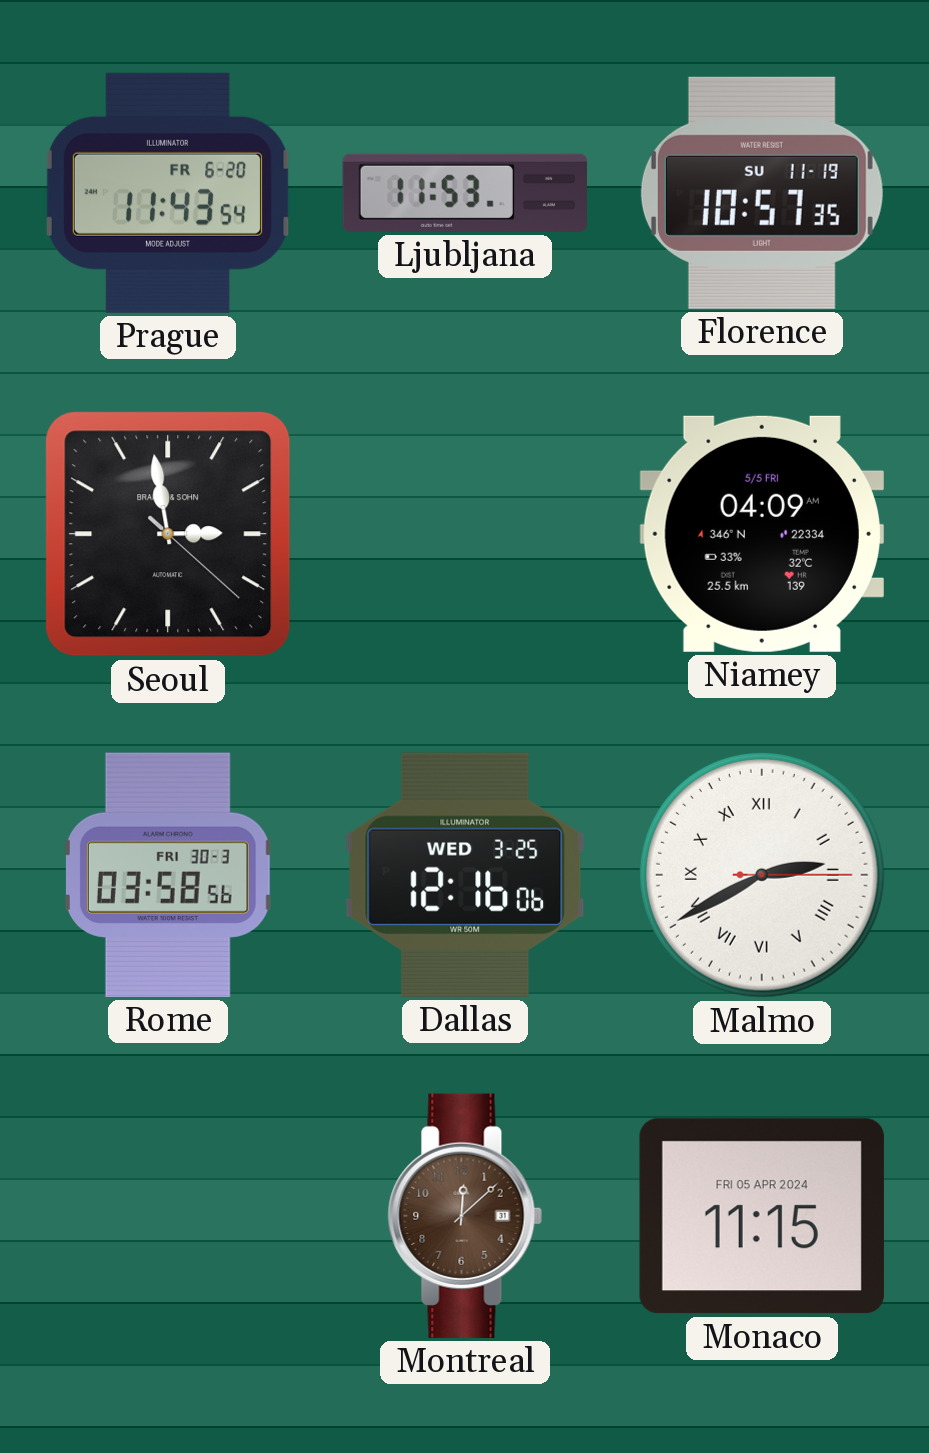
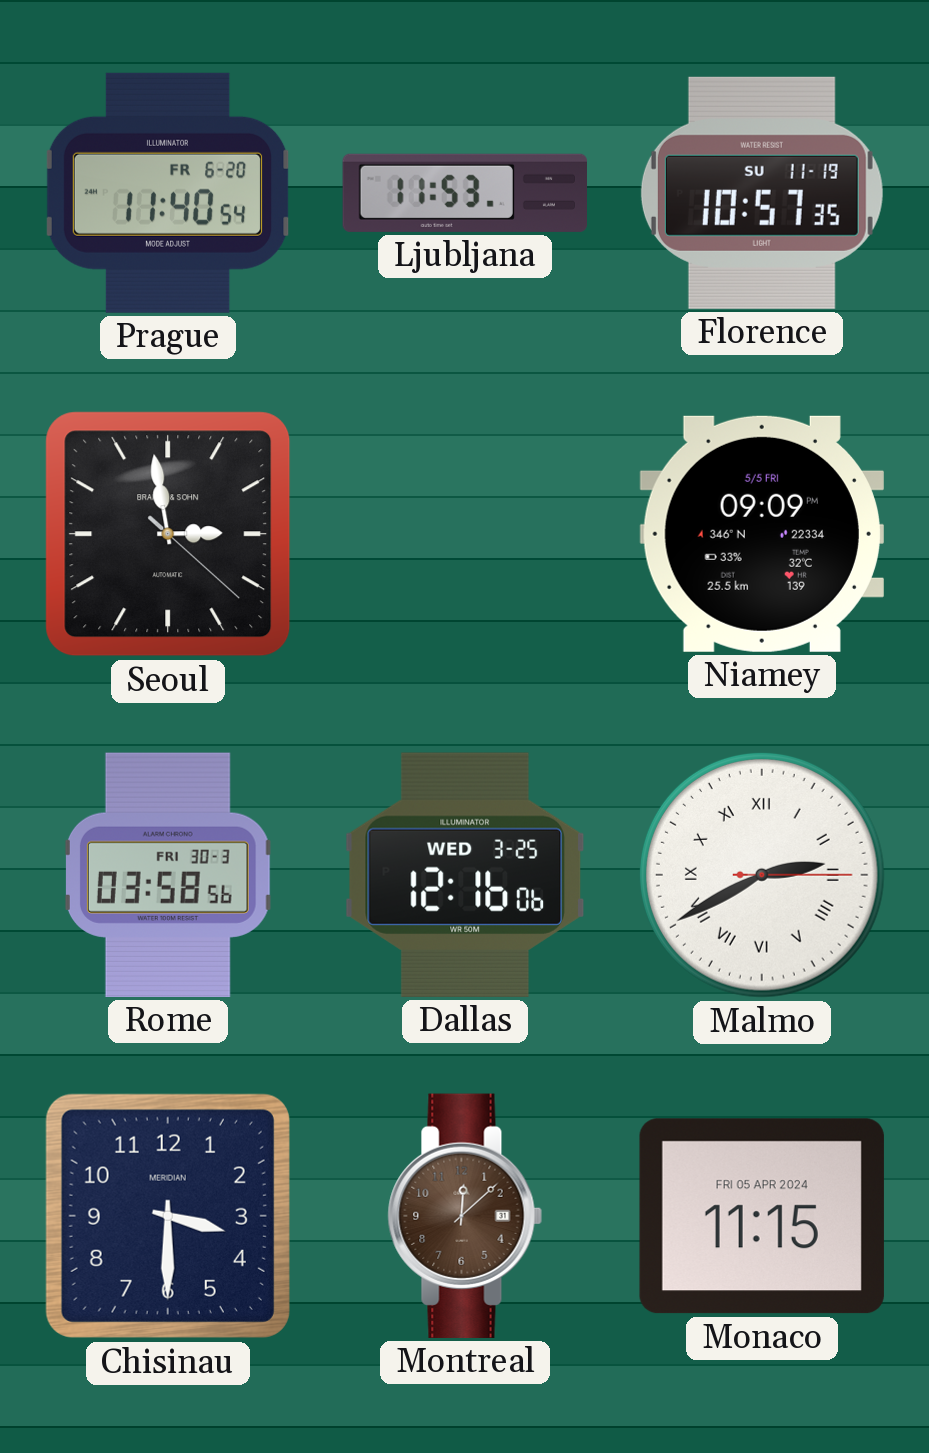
Prague: 11:43 -> 11:40 (168, 193)
Niamey: 04:09 -> 09:09 (762, 534)
Chisinau: none -> 3:30 (168, 1216)
